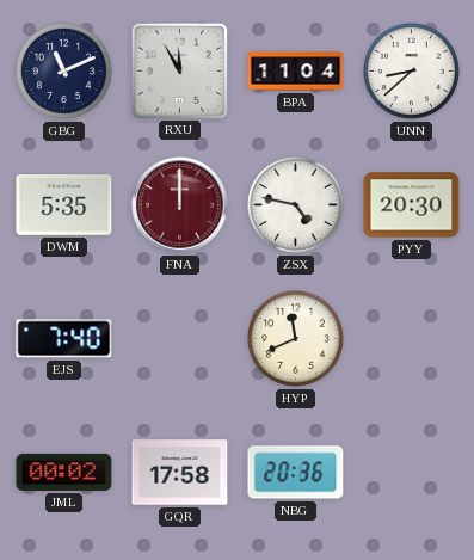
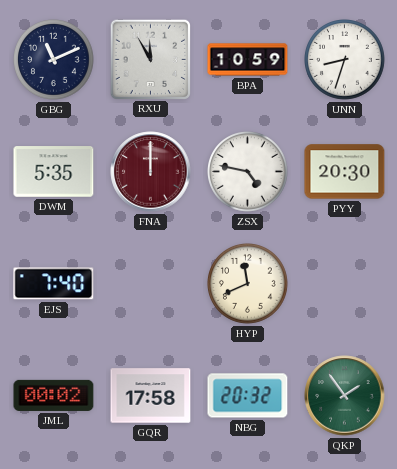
BPA: 11:04 -> 10:59 (248, 60)
UNN: 8:38 -> 8:33 (345, 60)
NBG: 20:36 -> 20:32 (248, 396)
QKP: none -> 1:54 (345, 396)
